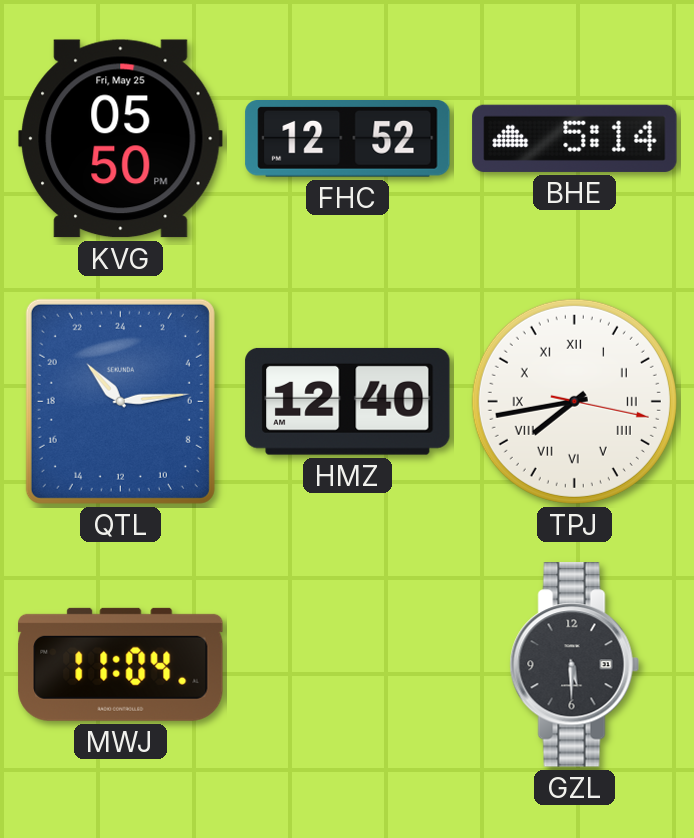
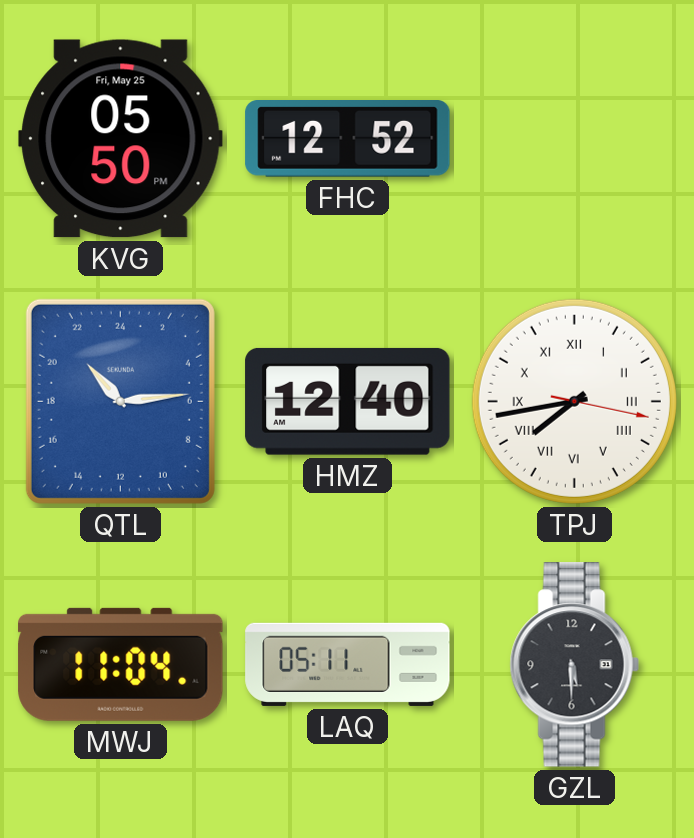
BHE: 5:14 -> none (575, 138)
LAQ: none -> 05:11 (348, 664)
